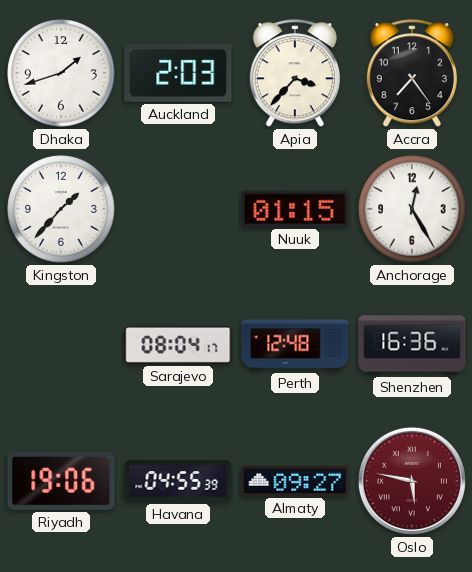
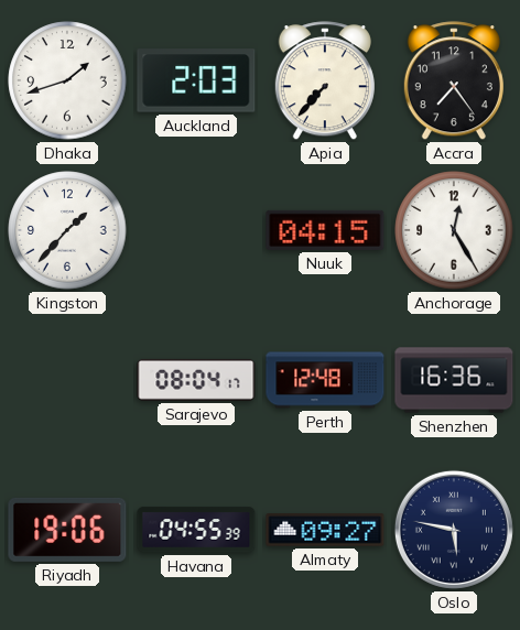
Apia: 3:37 -> 7:37 (325, 82)
Nuuk: 01:15 -> 04:15 (325, 230)
Oslo dial: burgundy -> navy (454, 530)
